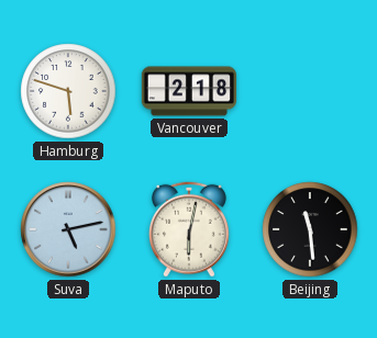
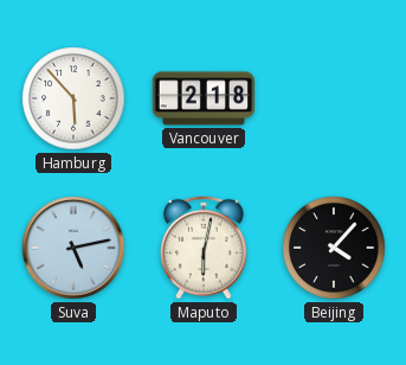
Hamburg: 5:48 -> 5:53 (73, 98)
Beijing: 11:29 -> 4:07 (334, 248)
